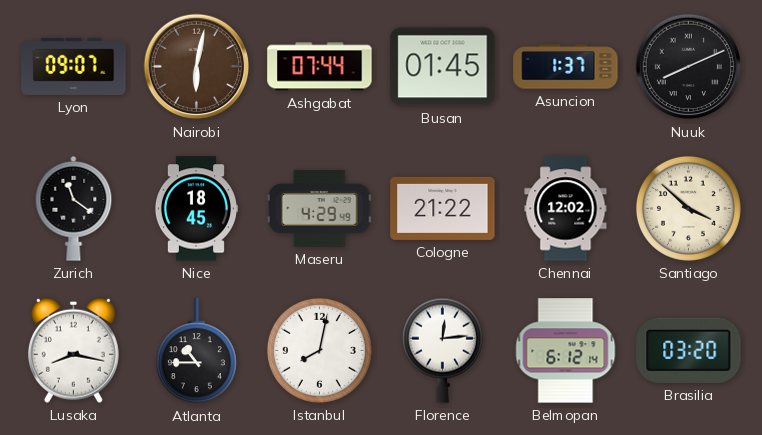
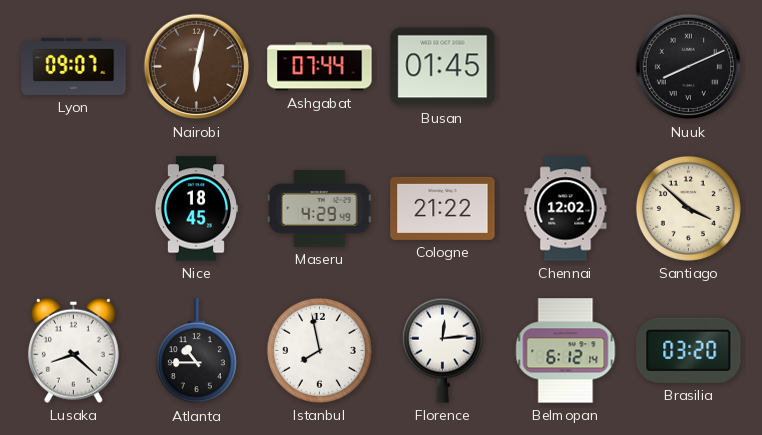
Asuncion: 1:37 -> none (566, 67)
Zurich: 11:21 -> none (74, 208)
Lusaka: 8:17 -> 8:22 (73, 350)
Istanbul: 8:02 -> 7:58 (319, 350)
